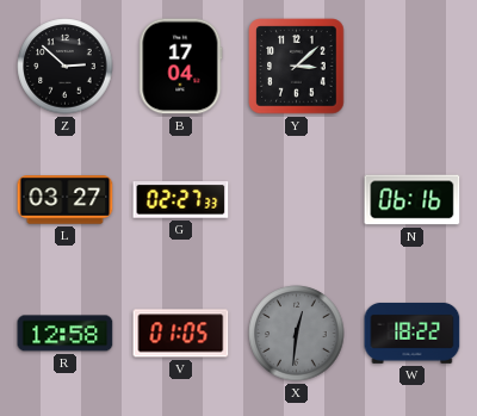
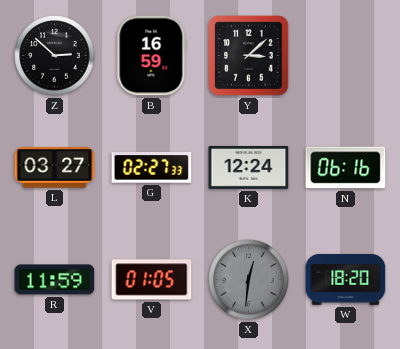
B: 17:04 -> 16:59 (152, 56)
K: none -> 12:24 (249, 168)
R: 12:58 -> 11:59 (55, 280)
W: 18:22 -> 18:20 (346, 279)
